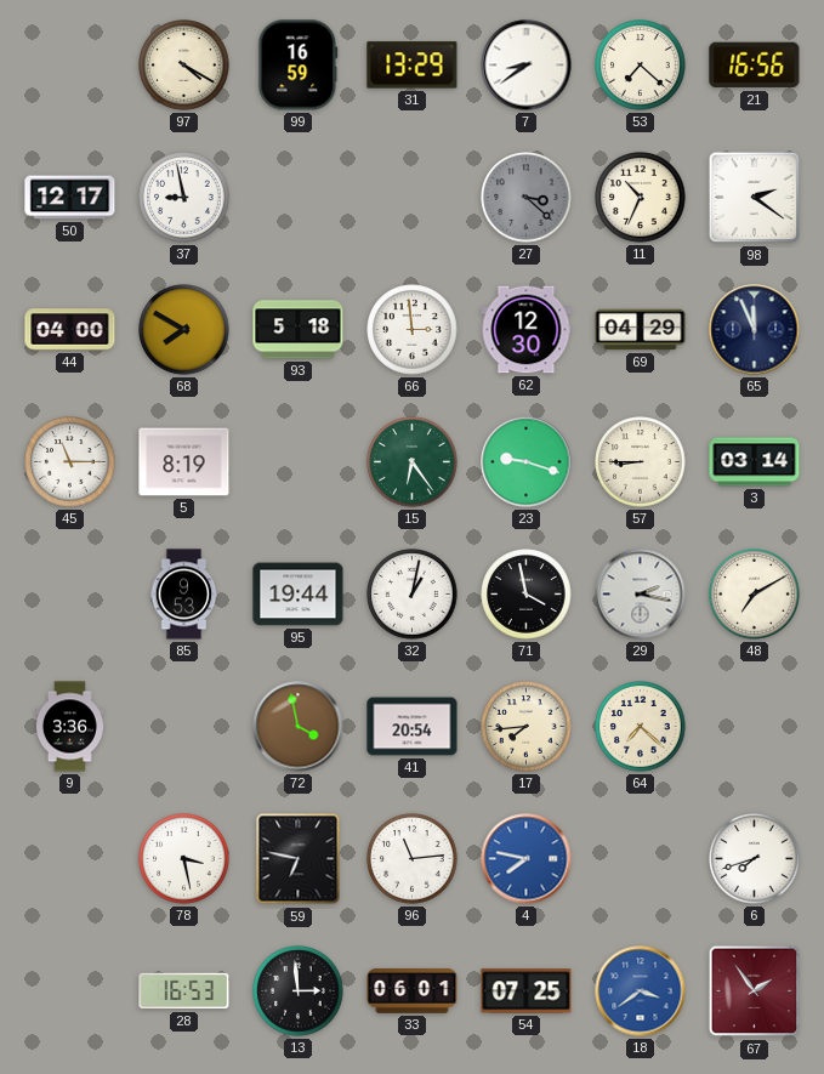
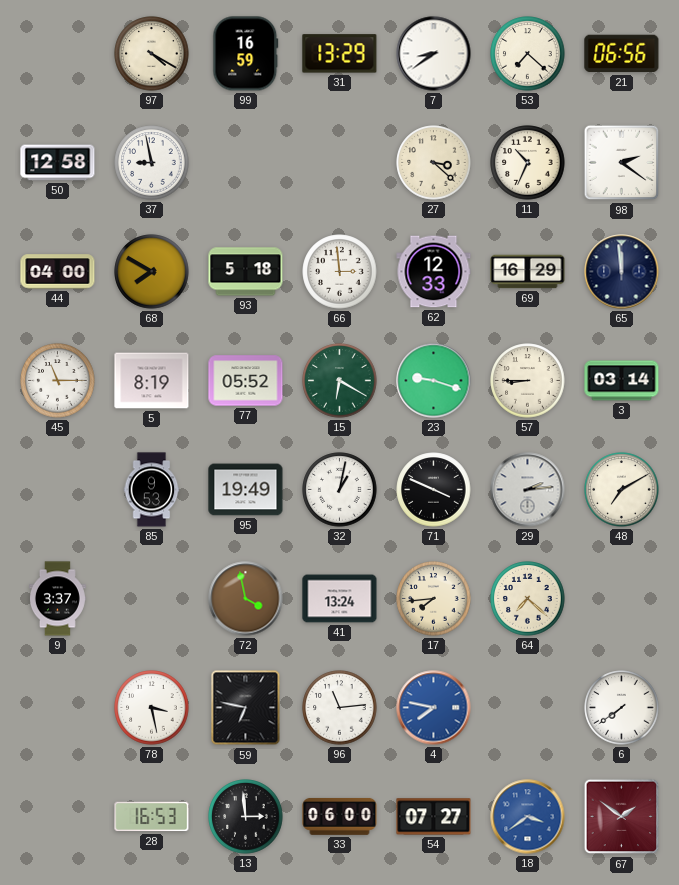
21: 16:56 -> 06:56 (622, 54)
50: 12:17 -> 12:58 (58, 163)
27 dial: grey -> cream (434, 163)
62: 12:30 -> 12:33 (434, 272)
69: 04:29 -> 16:29 (528, 272)
65: 11:56 -> 11:59 (622, 272)
77: none -> 05:52 (246, 381)
15: 6:24 -> 6:20 (340, 381)
95: 19:44 -> 19:49 (246, 490)
71: 3:58 -> 3:49 (434, 490)
29: 2:17 -> 2:14 (528, 490)
9: 3:36 -> 3:37 (57, 599)
41: 20:54 -> 13:24 (340, 599)
6: 7:42 -> 7:39 (622, 708)
33: 06:01 -> 06:00 (340, 816)
54: 07:25 -> 07:27 (434, 817)
67: 1:54 -> 1:51 (622, 817)
